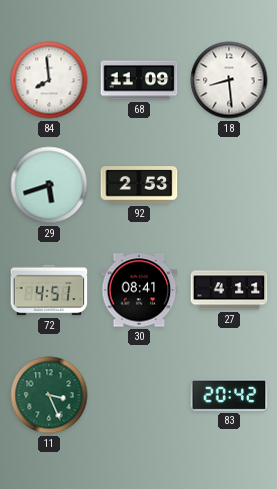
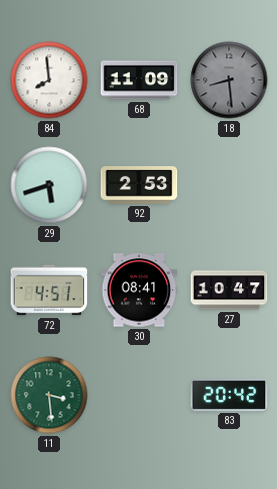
18 dial: white -> grey (229, 80)
27: 4:11 -> 10:47 (229, 290)
11: 3:26 -> 3:29 (49, 395)
